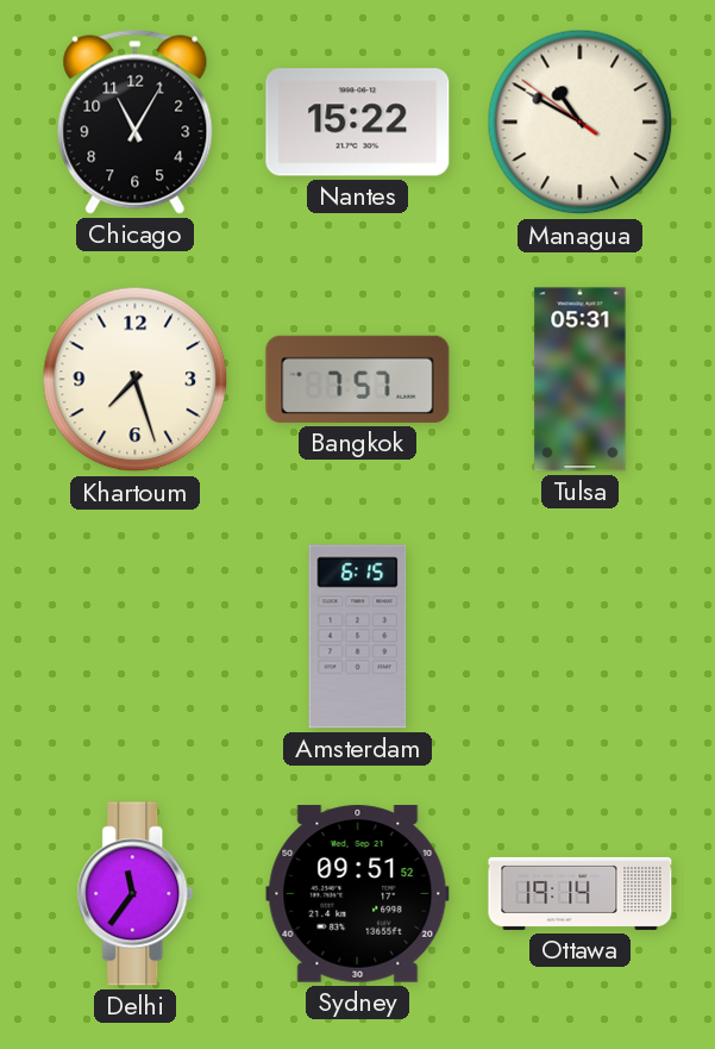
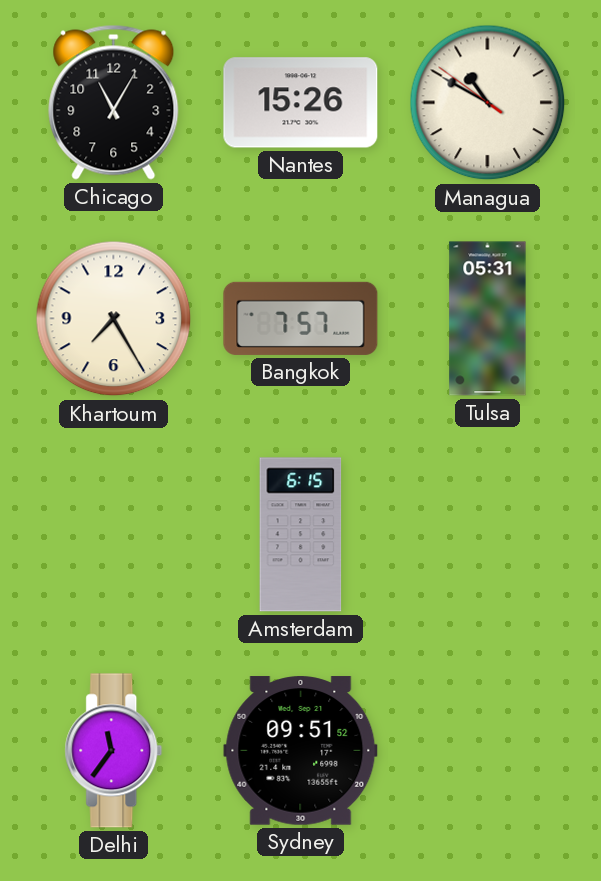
Nantes: 15:22 -> 15:26 (301, 103)
Khartoum: 7:27 -> 7:25 (114, 319)
Ottawa: 19:14 -> none (581, 893)
